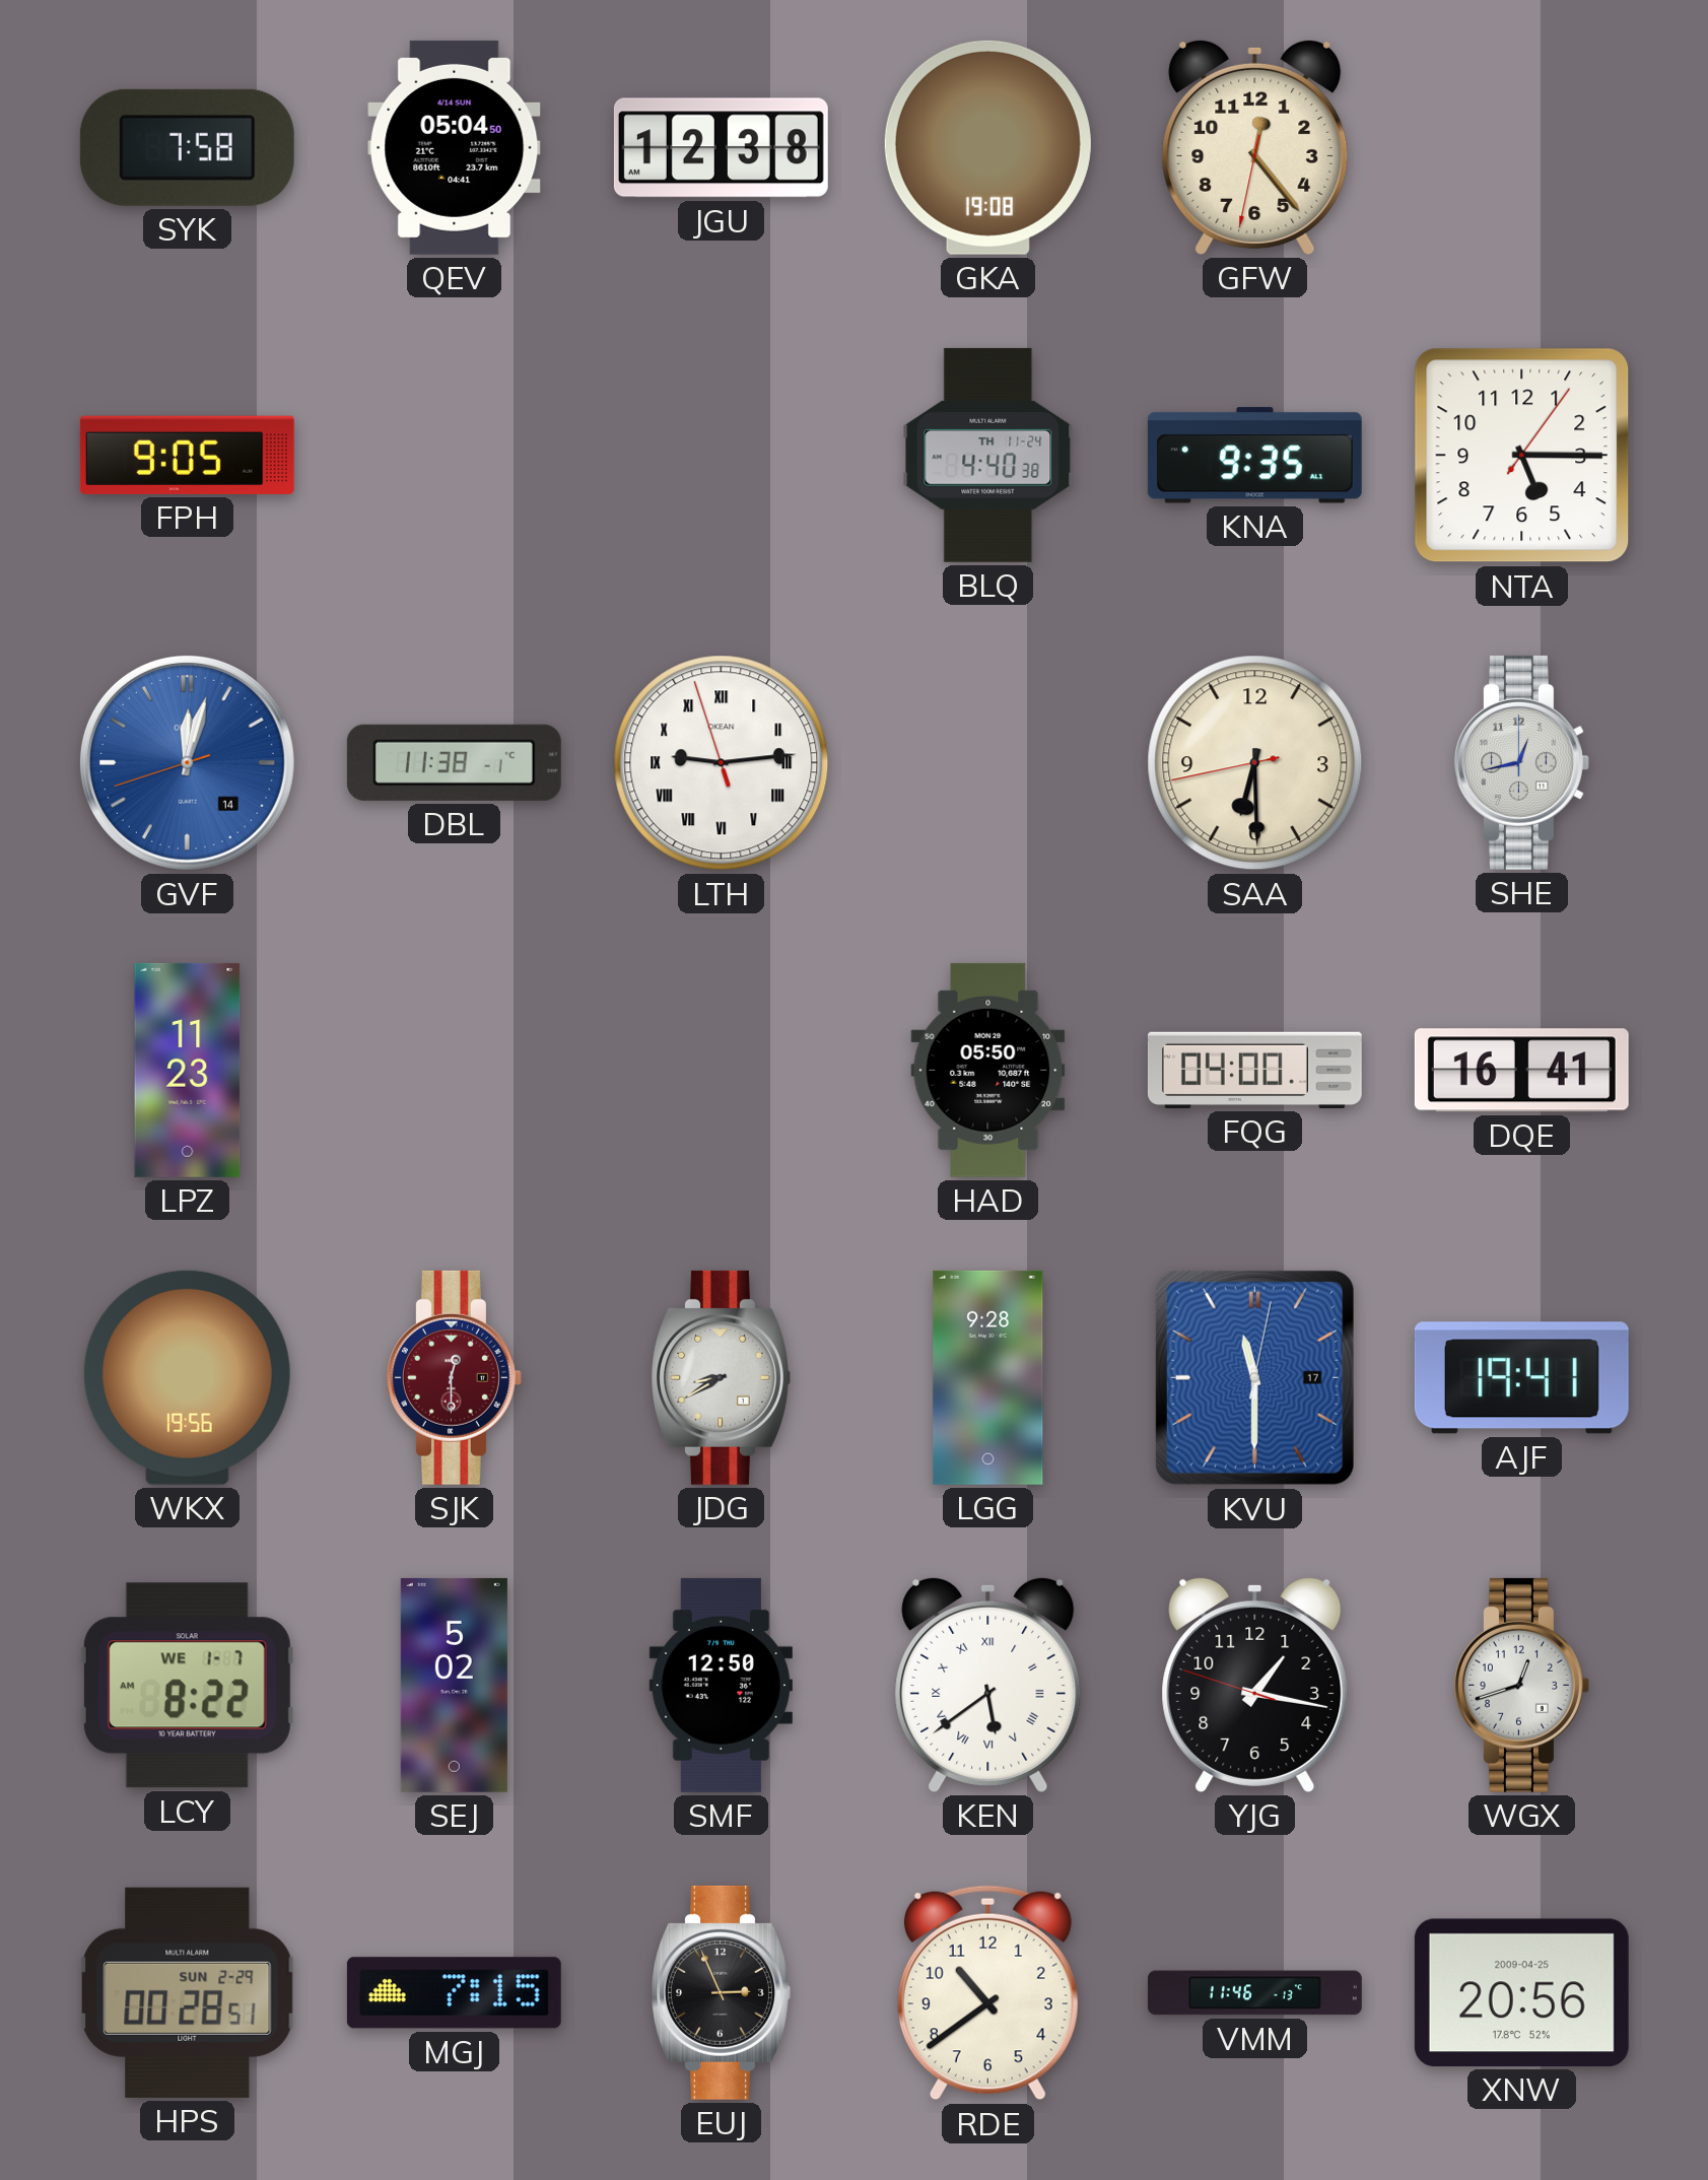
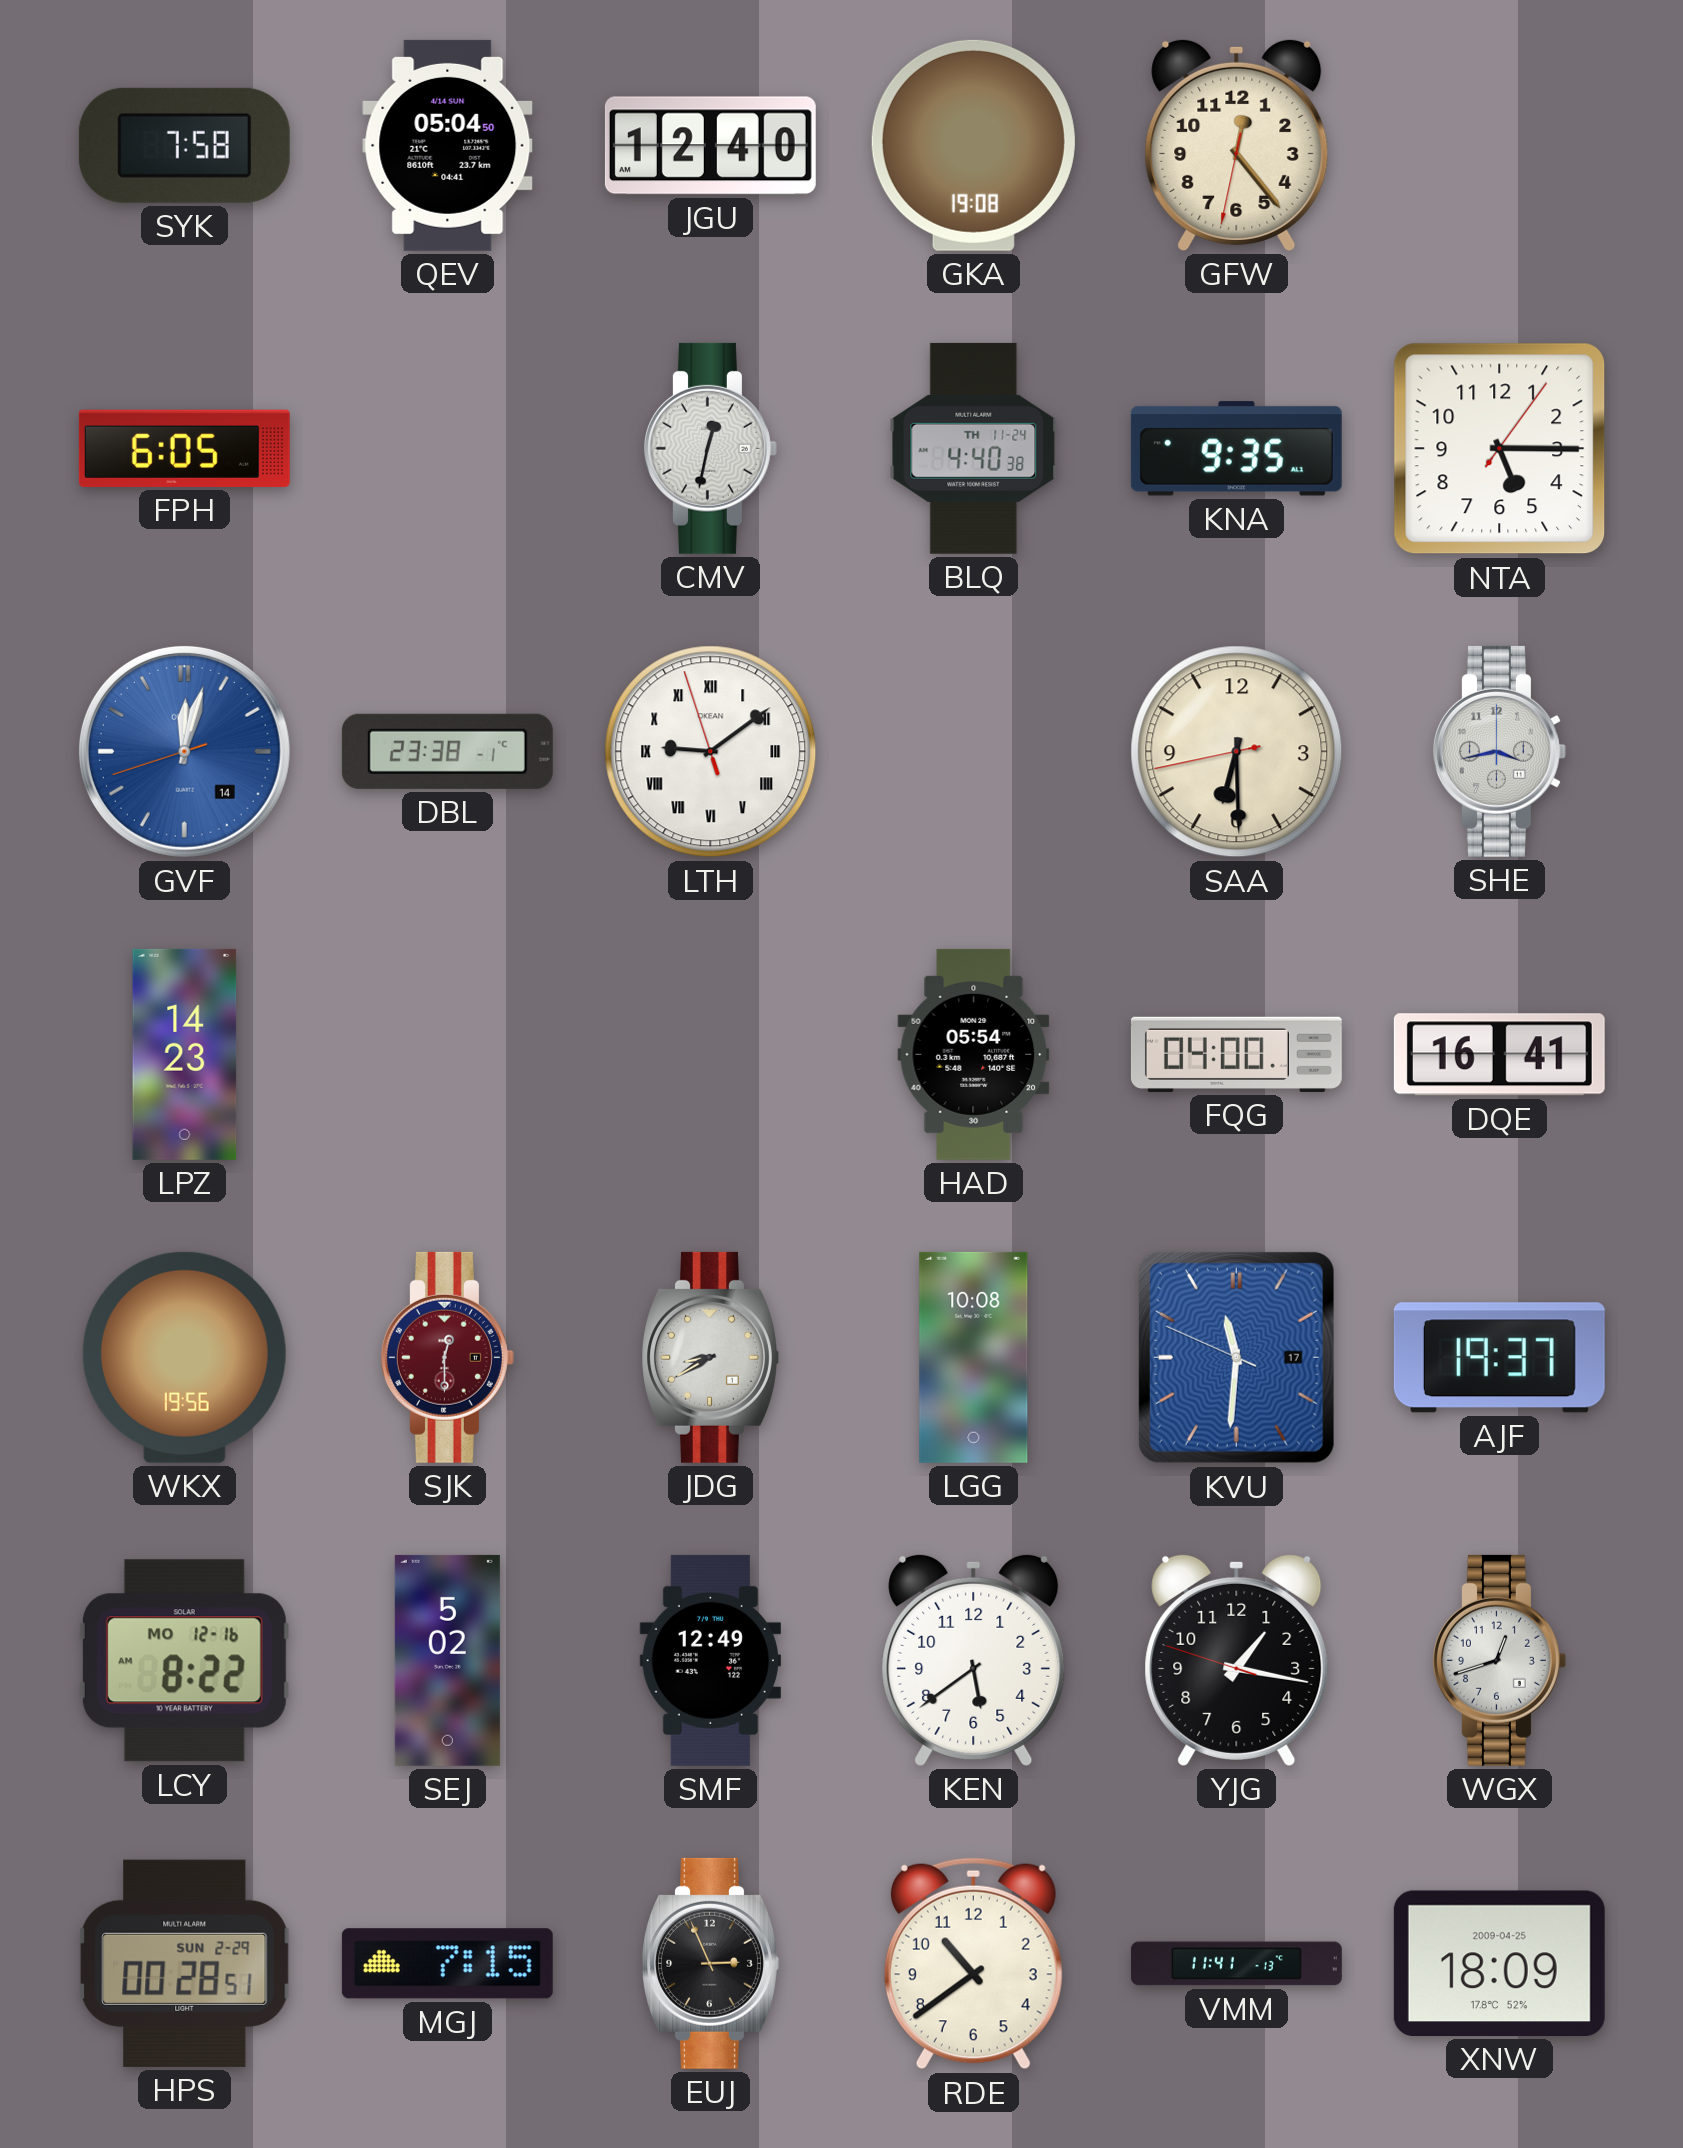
JGU: 12:38 -> 12:40 (710, 146)
FPH: 9:05 -> 6:05 (184, 448)
CMV: none -> 12:32 (710, 448)
DBL: 11:38 -> 23:38 (447, 751)
LTH: 9:13 -> 9:08 (711, 752)
SHE: 12:43 -> 3:43 (1499, 751)
LPZ: 11:23 -> 14:23 (185, 1054)
HAD: 05:50 -> 05:54 (974, 1054)
LGG: 9:28 -> 10:08 (974, 1357)
KVU: 11:30:02 -> 11:30:49 (1236, 1357)
AJF: 19:41 -> 19:37 (1499, 1358)
LCY date: WE 1-7 -> MO 12-16 (184, 1661)
SMF: 12:50 -> 12:49 (710, 1660)
KEN numerals: Roman -> Arabic (974, 1660)
VMM: 11:46 -> 11:41 (1236, 1964)
XNW: 20:56 -> 18:09 (1499, 1963)
